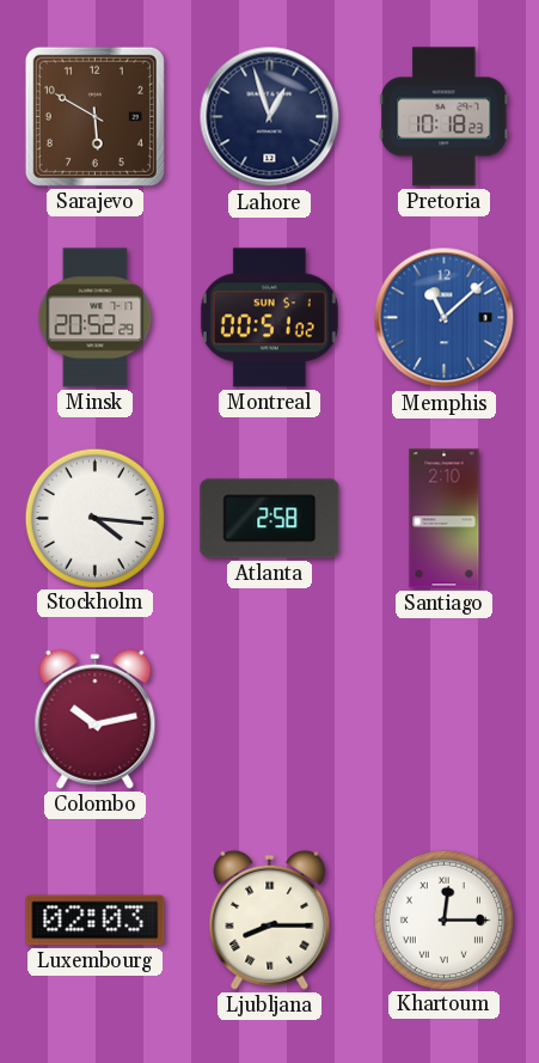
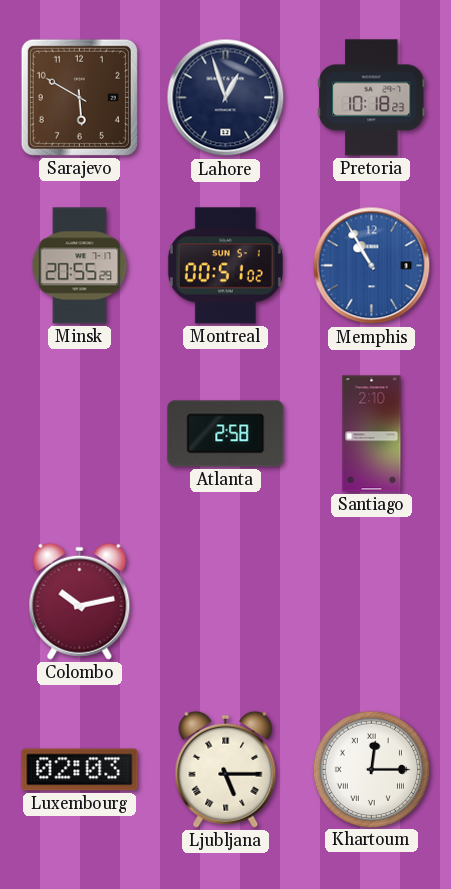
Minsk: 20:52 -> 20:55 (80, 266)
Memphis: 11:08 -> 10:55 (372, 266)
Stockholm: 4:16 -> none (94, 518)
Ljubljana: 8:15 -> 5:15 (226, 769)
